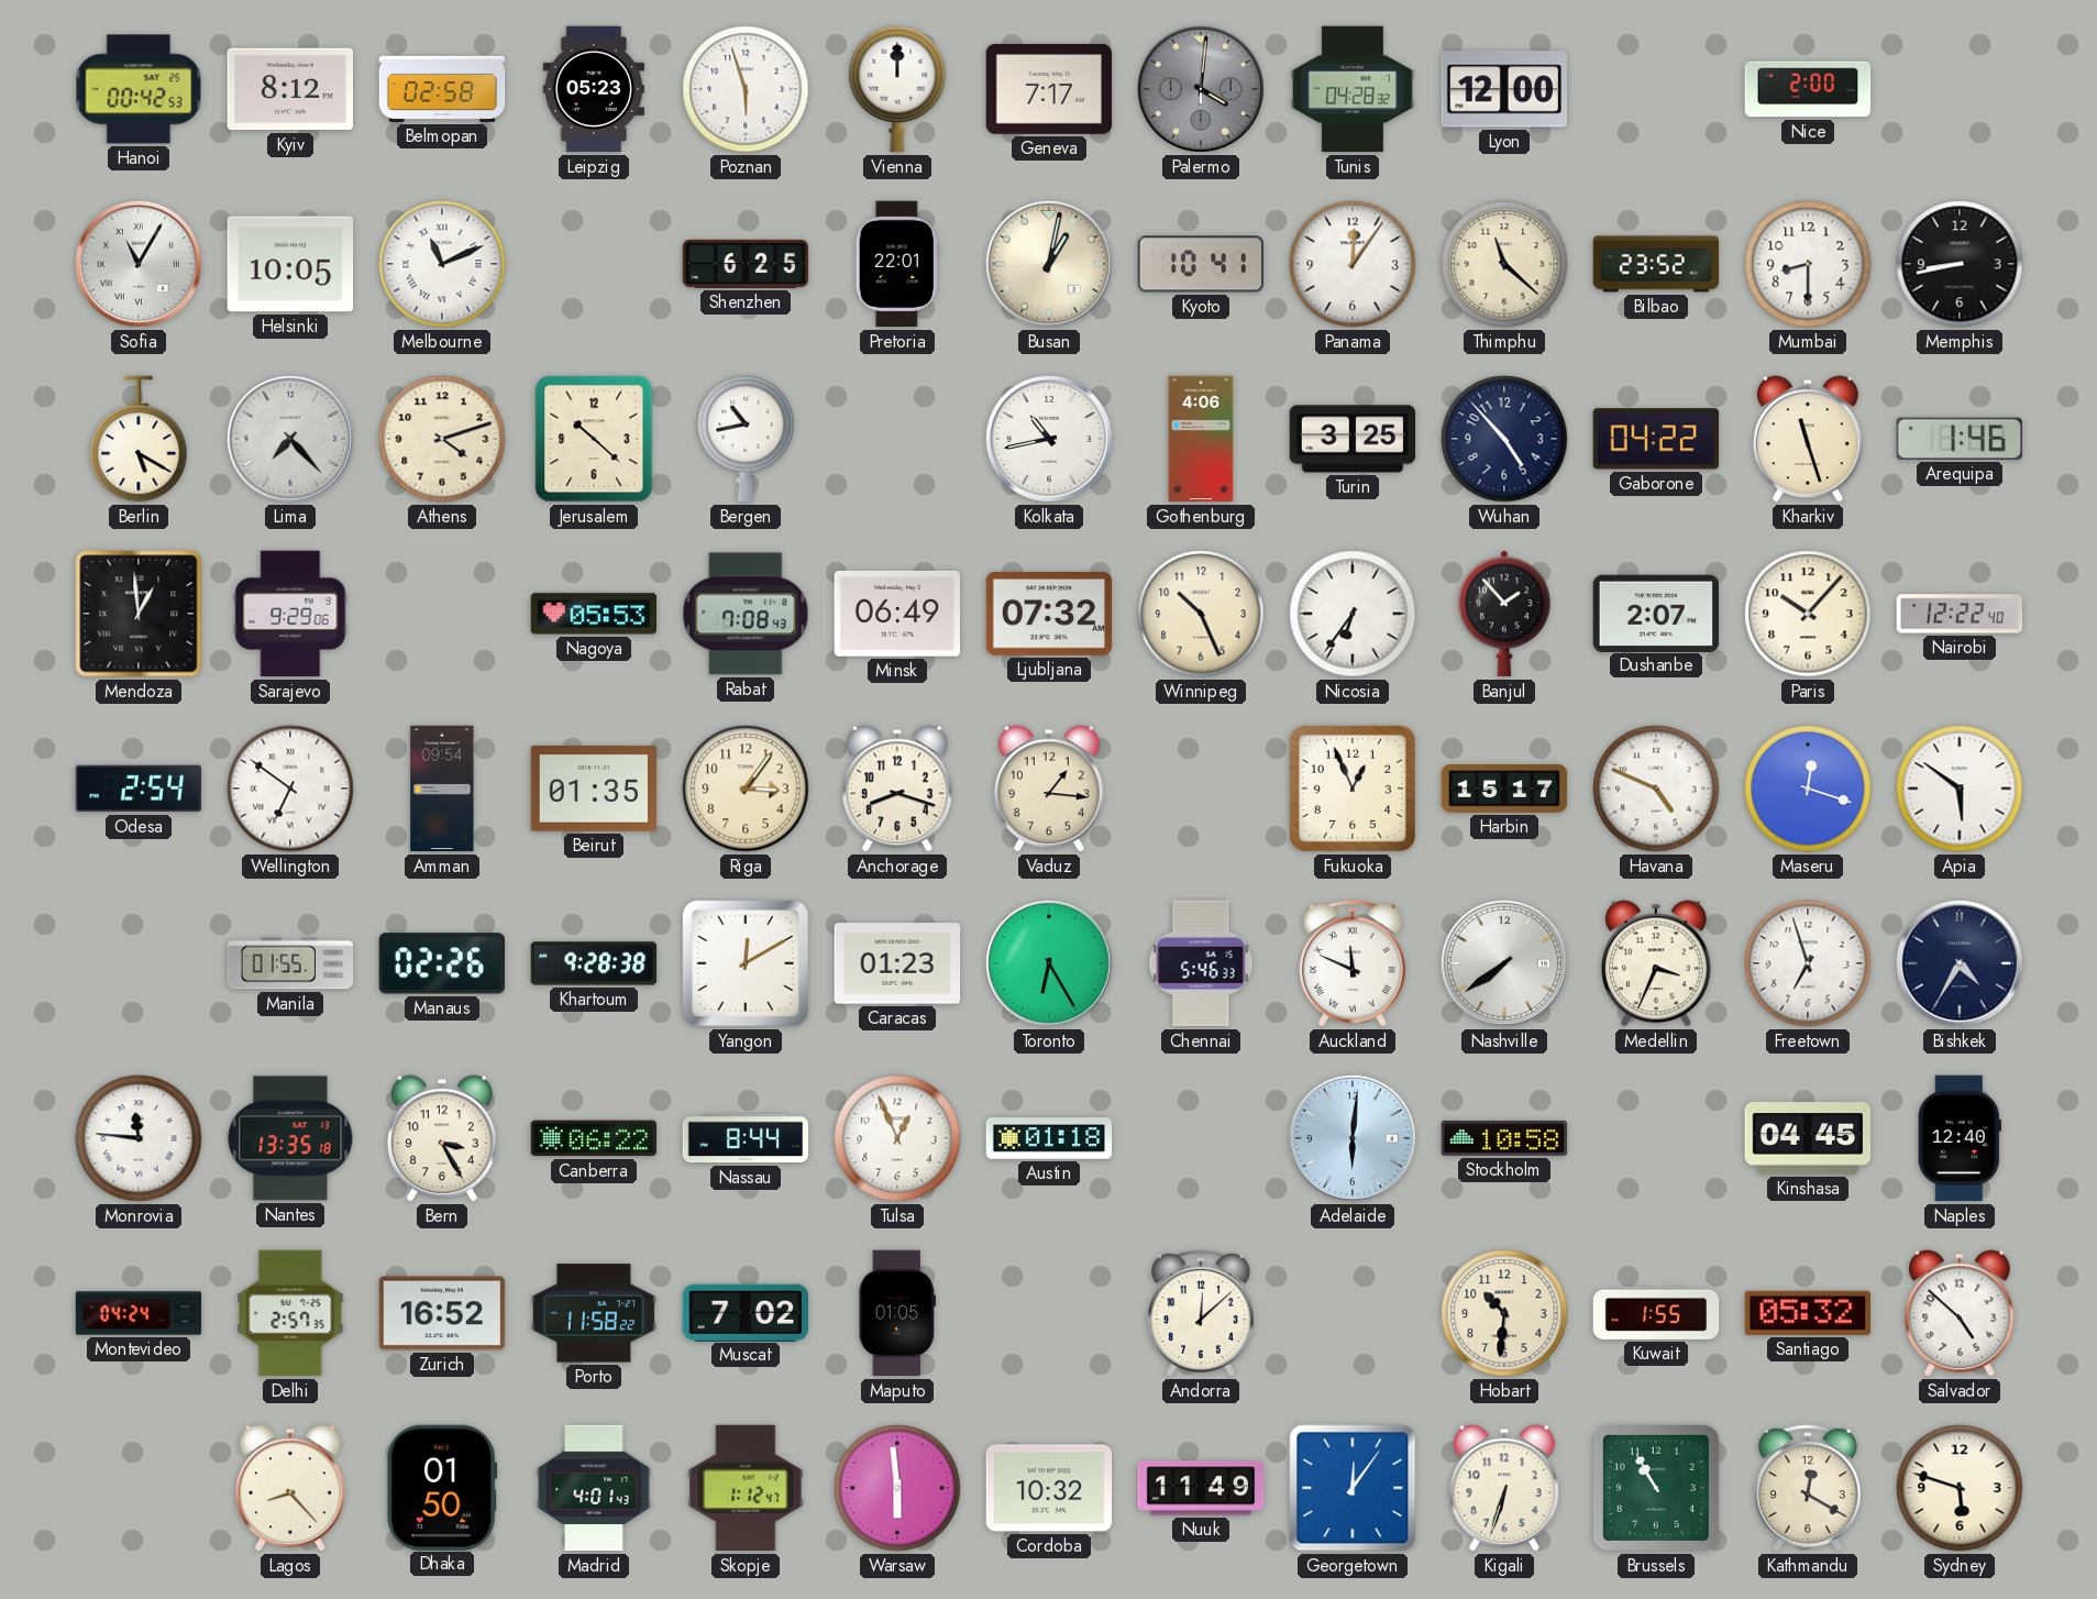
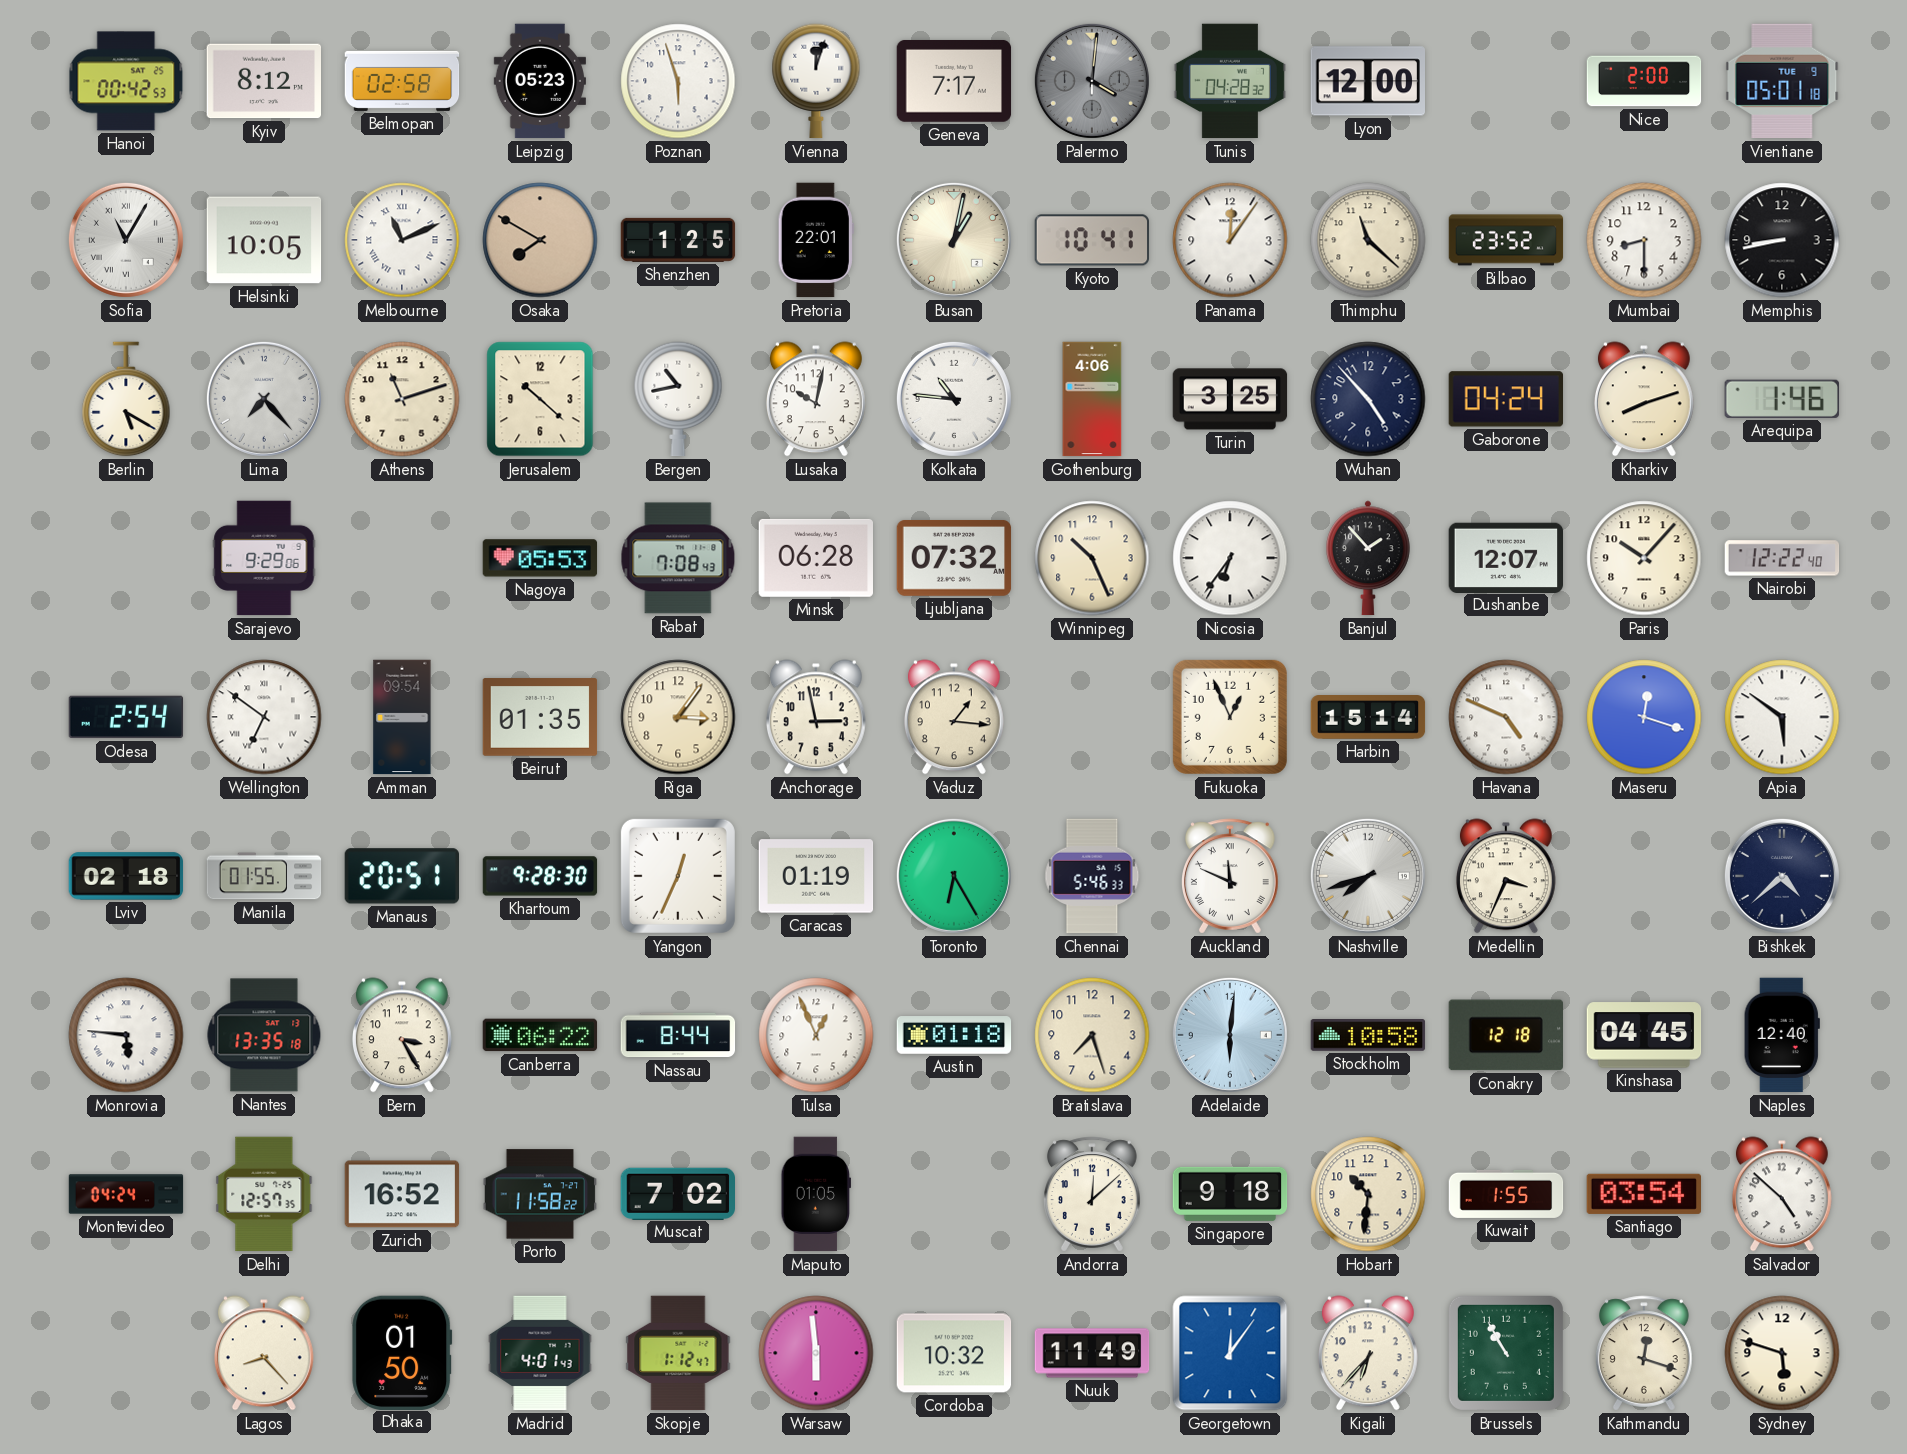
Vienna: 12:00 -> 12:03 (816, 81)
Vientiane: none -> 05:01 (1782, 81)
Osaka: none -> 7:50 (540, 240)
Shenzhen: 6:25 -> 1:25 (678, 240)
Athens: 4:12 -> 11:12 (402, 399)
Lusaka: none -> 10:02 (816, 399)
Kolkata: 10:43 -> 10:46 (954, 399)
Gaborone: 04:22 -> 04:24 (1505, 399)
Kharkiv: 11:27 -> 8:12 (1644, 399)
Mendoza: 12:59 -> none (139, 614)
Minsk: 06:49 -> 06:28 (815, 558)
Dushanbe: 2:07 -> 12:07 (1506, 557)
Anchorage: 8:18 -> 2:58 (816, 717)
Harbin: 15:17 -> 15:14 (1368, 718)
Lviv: none -> 02:18 (126, 876)
Manaus: 02:26 -> 20:51 (401, 876)
Khartoum: 9:28:38 -> 9:28:30 (540, 876)
Yangon: 12:10 -> 12:34 (678, 876)
Caracas: 01:23 -> 01:19 (816, 876)
Nashville: 7:39 -> 7:42 (1368, 876)
Freetown: 6:57 -> none (1808, 963)
Bishkek: 4:35 -> 4:38 (1782, 876)
Monrovia: 11:46 -> 5:46 (126, 1035)
Bratislava: none -> 7:27 (1092, 1035)
Conakry: none -> 12:18 (1505, 1035)
Delhi: 2:57 -> 12:57 (264, 1194)
Singapore: none -> 9:18 (1230, 1194)
Santiago: 05:32 -> 03:54 (1643, 1194)
Kigali: 6:33 -> 6:37 (1368, 1353)
Kathmandu: 12:20 -> 12:18 (1645, 1353)
